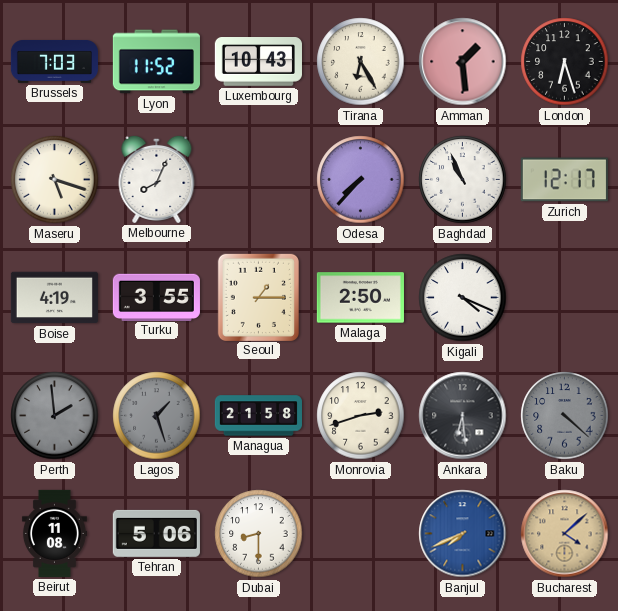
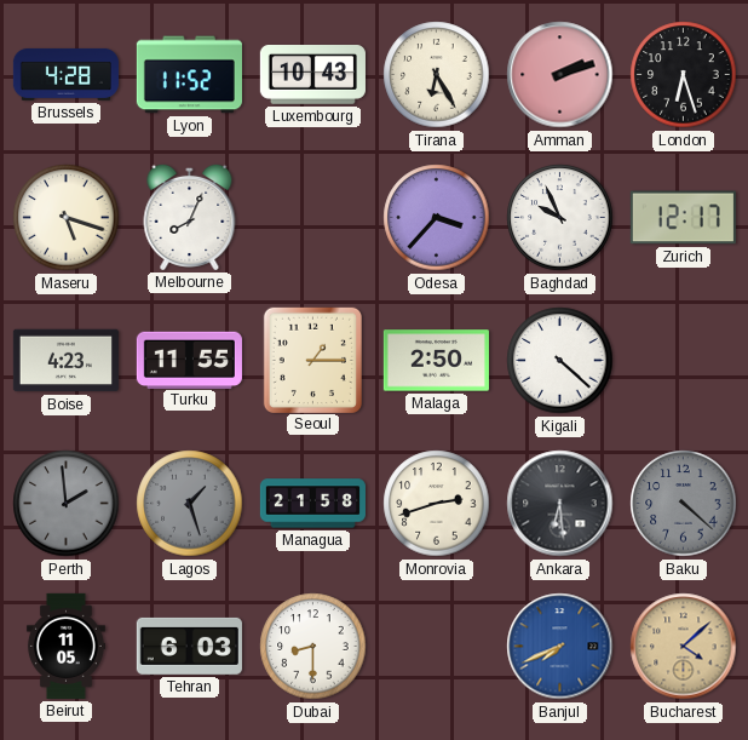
Brussels: 7:03 -> 4:28 (65, 74)
Amman: 1:29 -> 2:12 (560, 75)
Odesa: 7:37 -> 3:37 (437, 218)
Baghdad: 10:56 -> 9:56 (560, 218)
Boise: 4:19 -> 4:23 (65, 361)
Turku: 3:55 -> 11:55 (189, 360)
Kigali: 4:19 -> 4:22 (560, 361)
Beirut: 11:08 -> 11:05 (65, 646)
Tehran: 5:06 -> 6:03 (189, 646)
